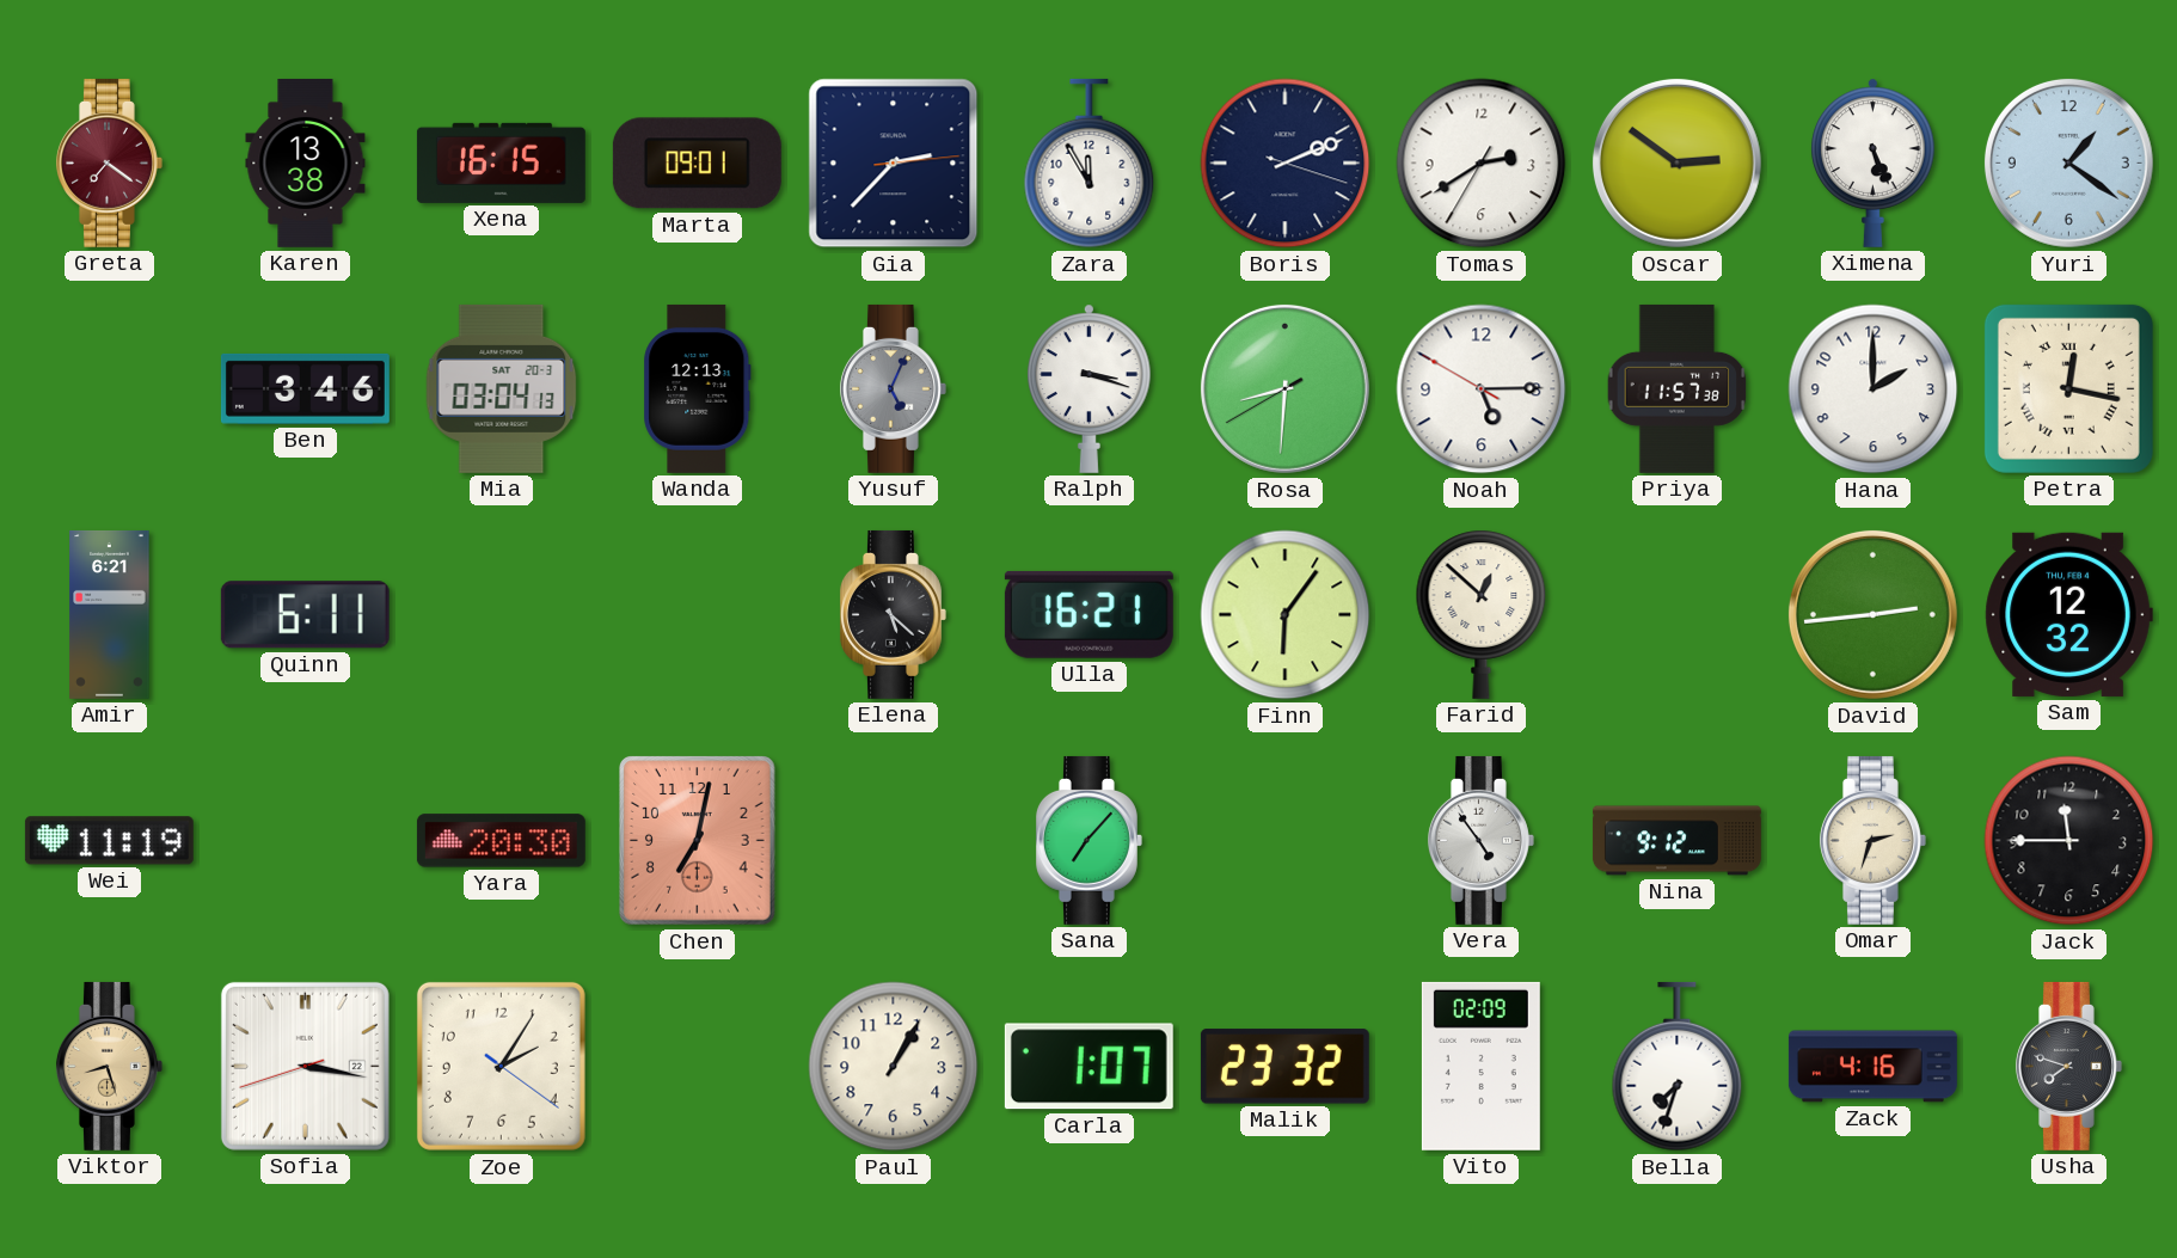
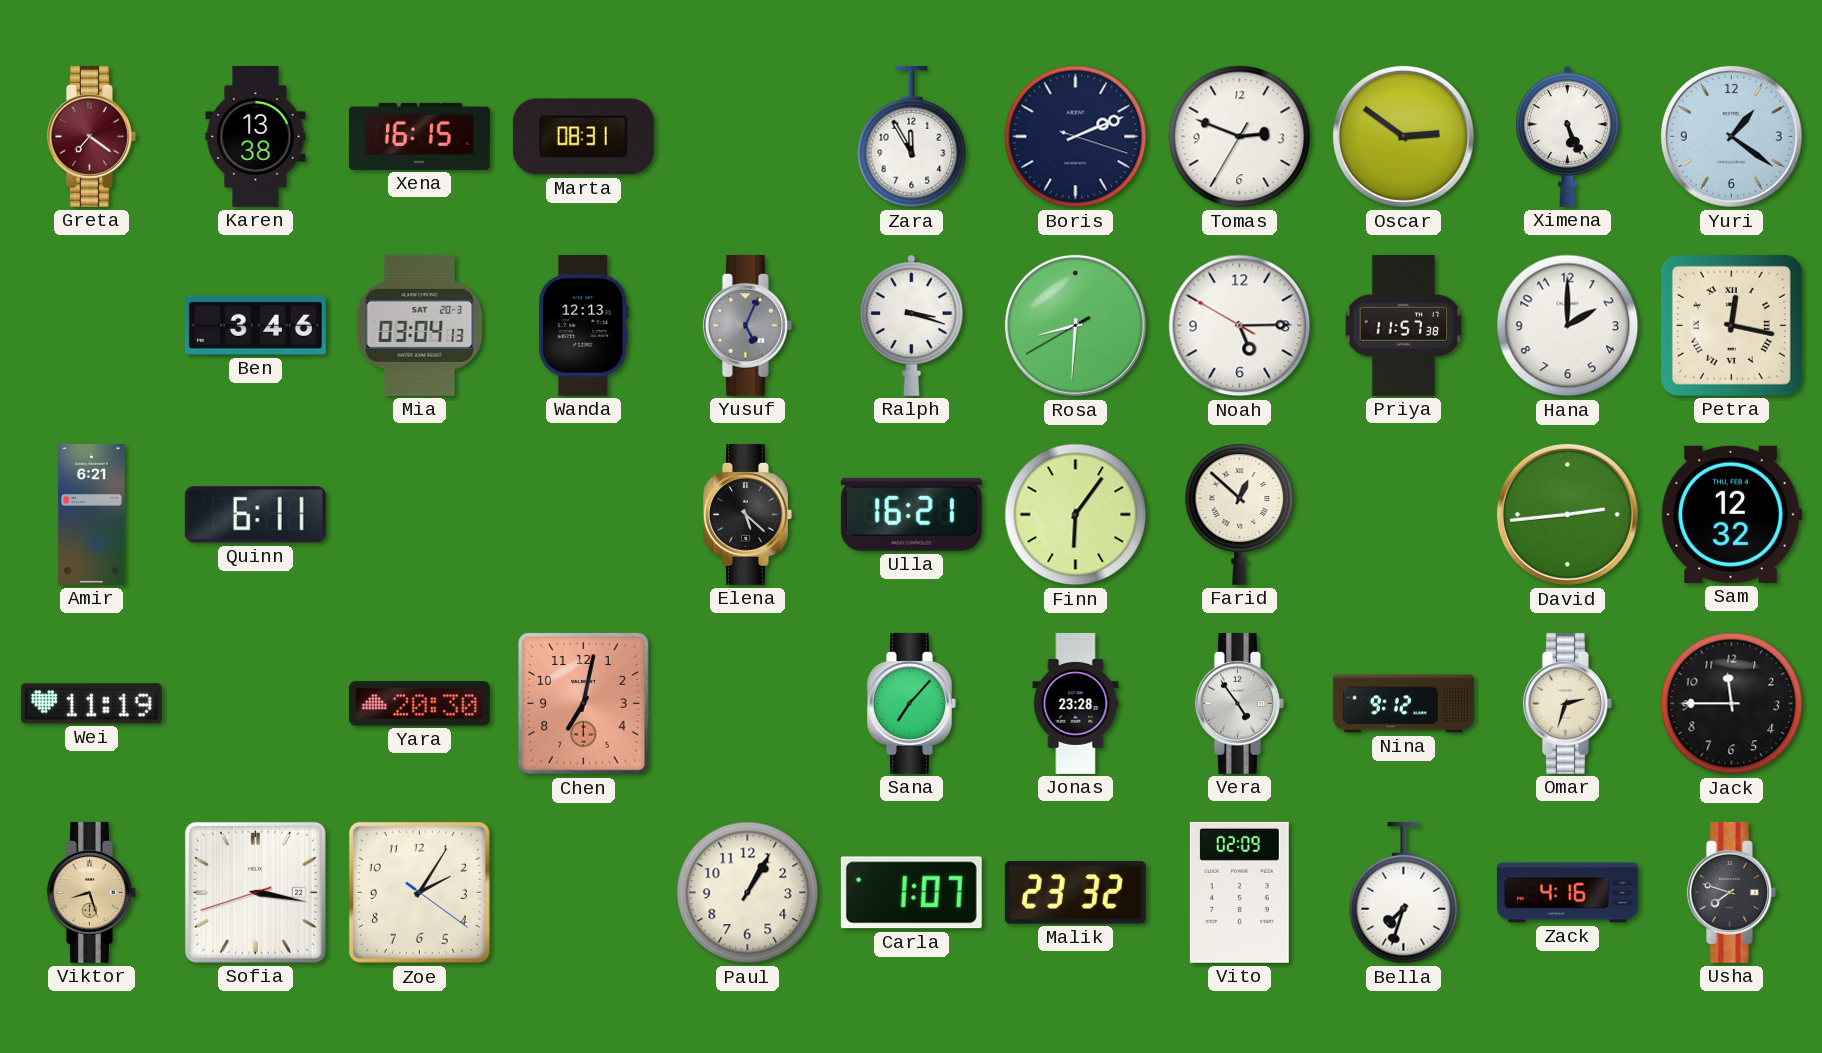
Marta: 09:01 -> 08:31 (583, 137)
Gia: 2:37 -> none (894, 164)
Tomas: 2:39 -> 2:48 (1240, 137)
Jonas: none -> 23:28 (1076, 703)
